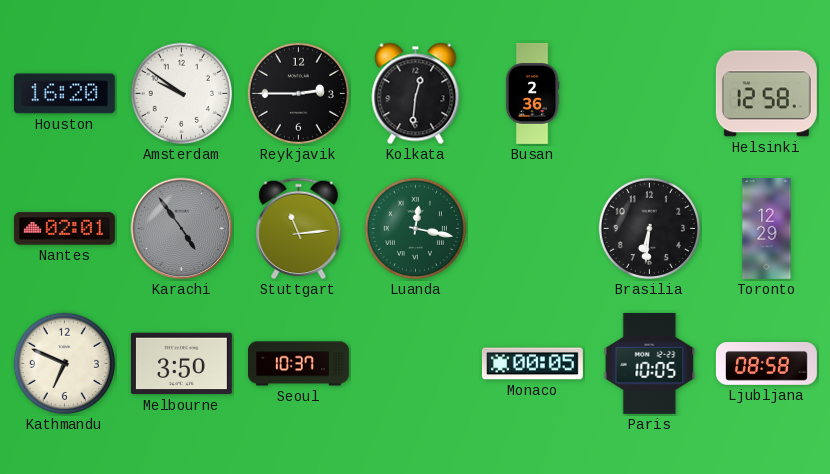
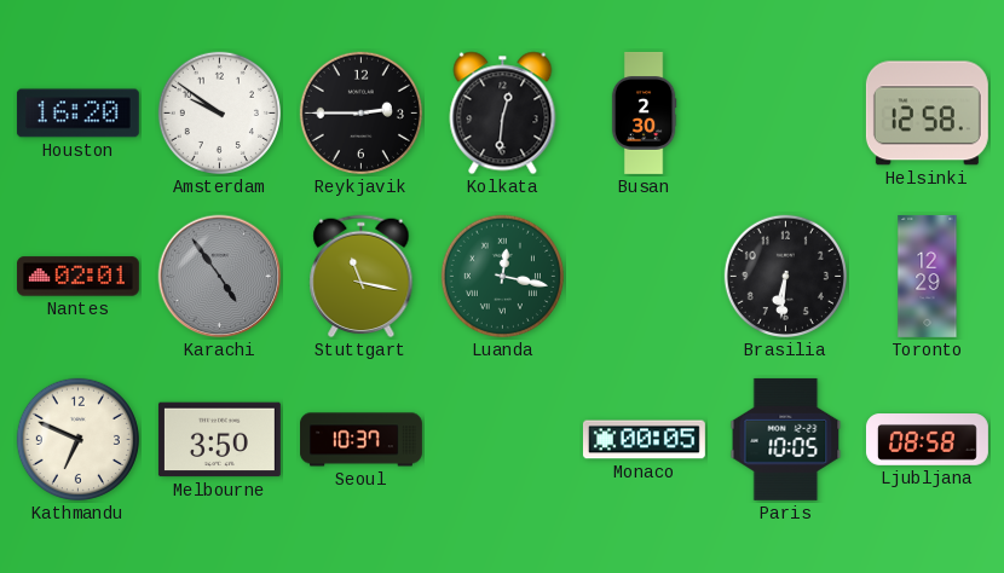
Busan: 2:36 -> 2:30 (644, 112)
Stuttgart: 11:14 -> 11:17 (362, 277)
